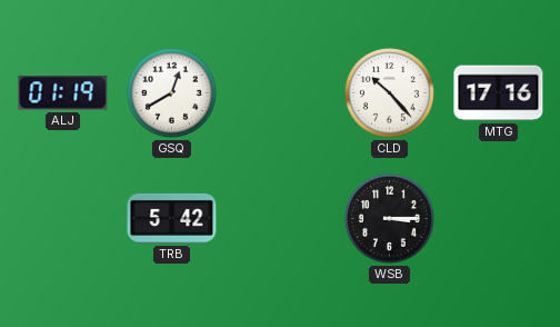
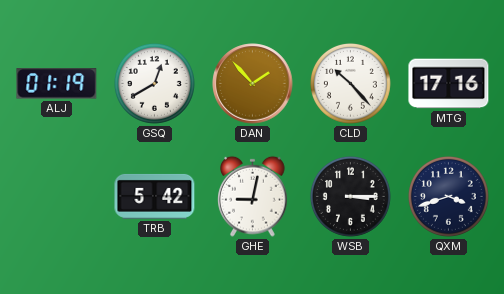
DAN: none -> 1:53 (253, 84)
GHE: none -> 9:02 (253, 196)
QXM: none -> 3:42 (448, 196)
